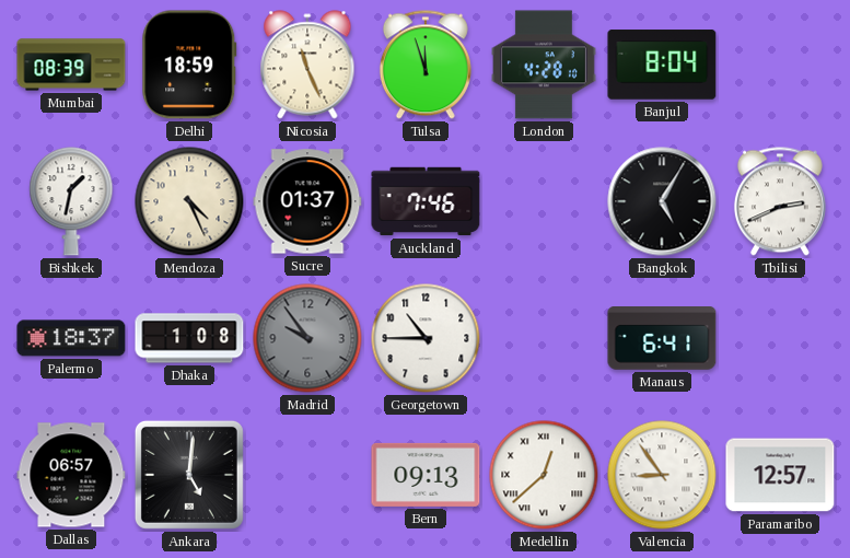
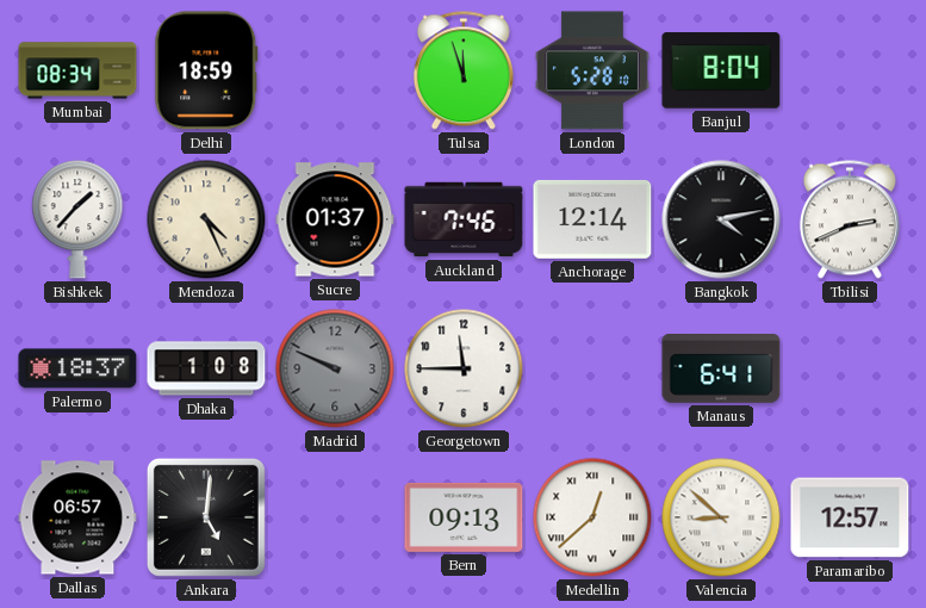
Mumbai: 08:39 -> 08:34 (77, 70)
Nicosia: 11:26 -> none (307, 65)
London: 4:28 -> 5:28 (592, 70)
Bishkek: 1:32 -> 1:37 (77, 219)
Anchorage: none -> 12:14 (592, 219)
Bangkok: 5:05 -> 4:13 (721, 219)
Madrid: 9:54 -> 9:49 (335, 368)
Georgetown: 10:45 -> 11:45 (464, 368)
Valencia: 8:54 -> 8:52 (721, 517)
